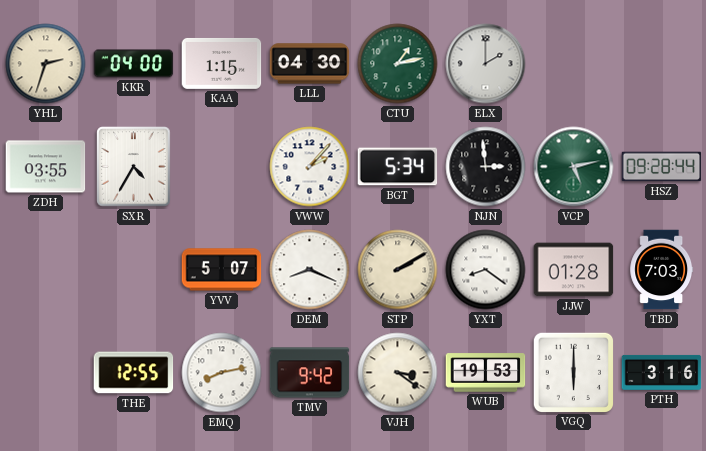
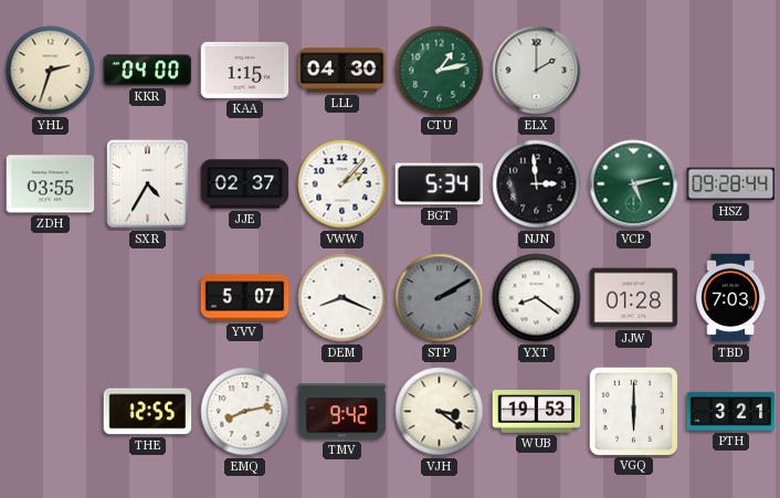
JJE: none -> 02:37 (245, 184)
STP dial: cream -> grey (440, 298)
PTH: 3:16 -> 3:21 (731, 411)
